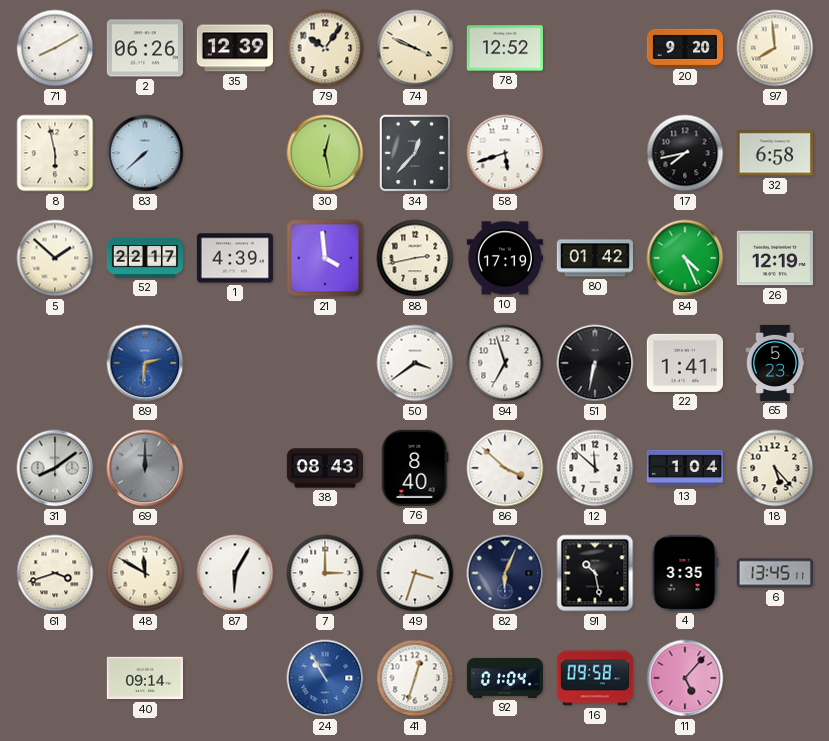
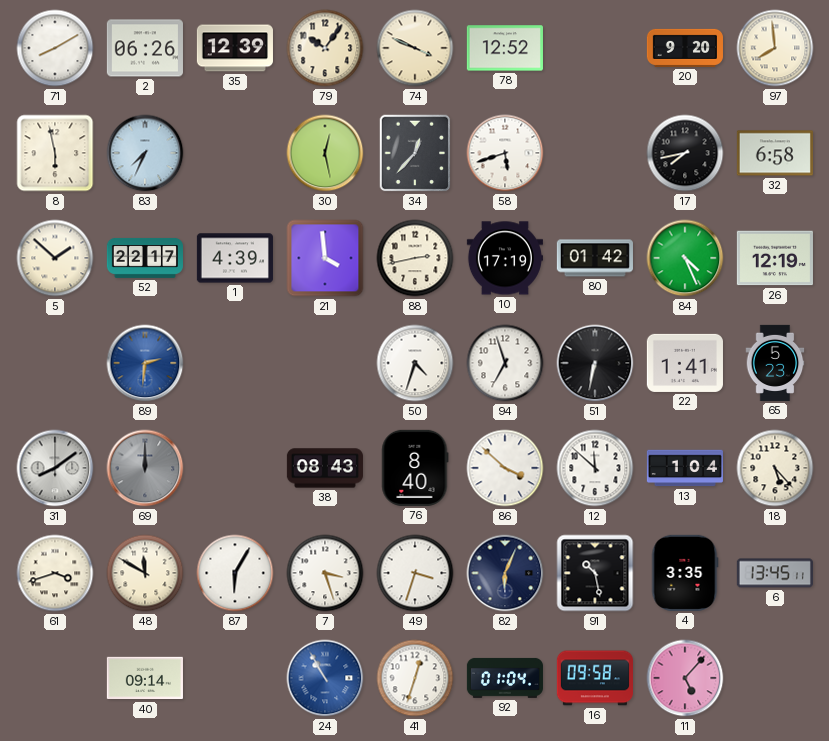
83: 7:38 -> 7:34 (145, 153)
50: 3:39 -> 4:33 (415, 363)
7: 3:00 -> 3:27 (325, 573)
